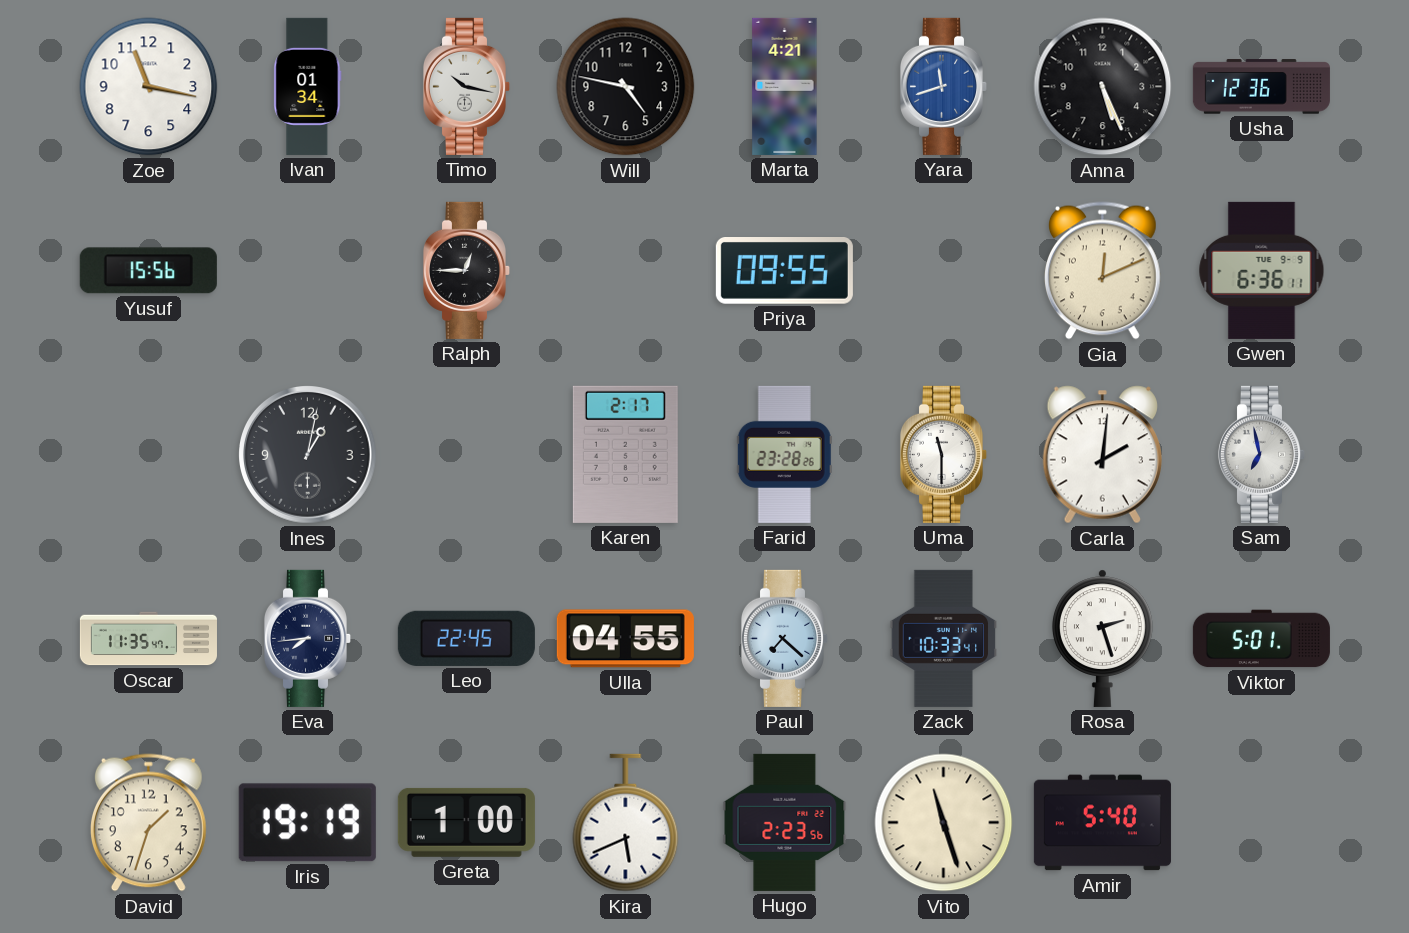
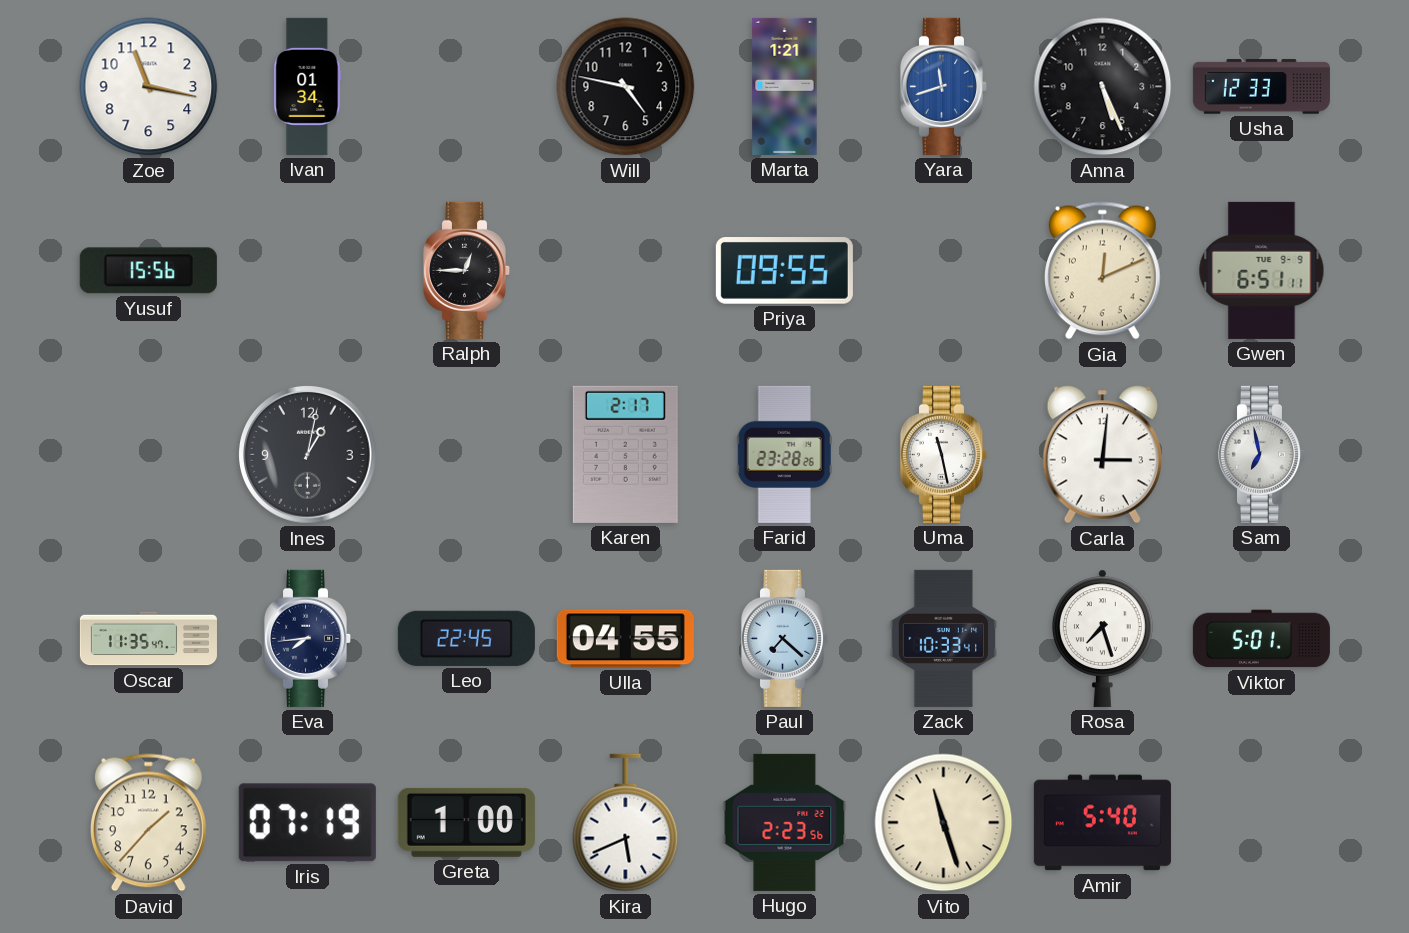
Timo: 10:17 -> none (467, 86)
Marta: 4:21 -> 1:21 (785, 86)
Usha: 12:36 -> 12:33 (1261, 87)
Gwen: 6:36 -> 6:51 (1262, 270)
Uma: 11:30 -> 11:28 (944, 454)
Carla: 2:01 -> 3:01 (1102, 455)
Rosa: 2:27 -> 7:27 (1102, 638)
David: 1:33 -> 1:37 (148, 823)
Iris: 19:19 -> 07:19 (307, 823)
